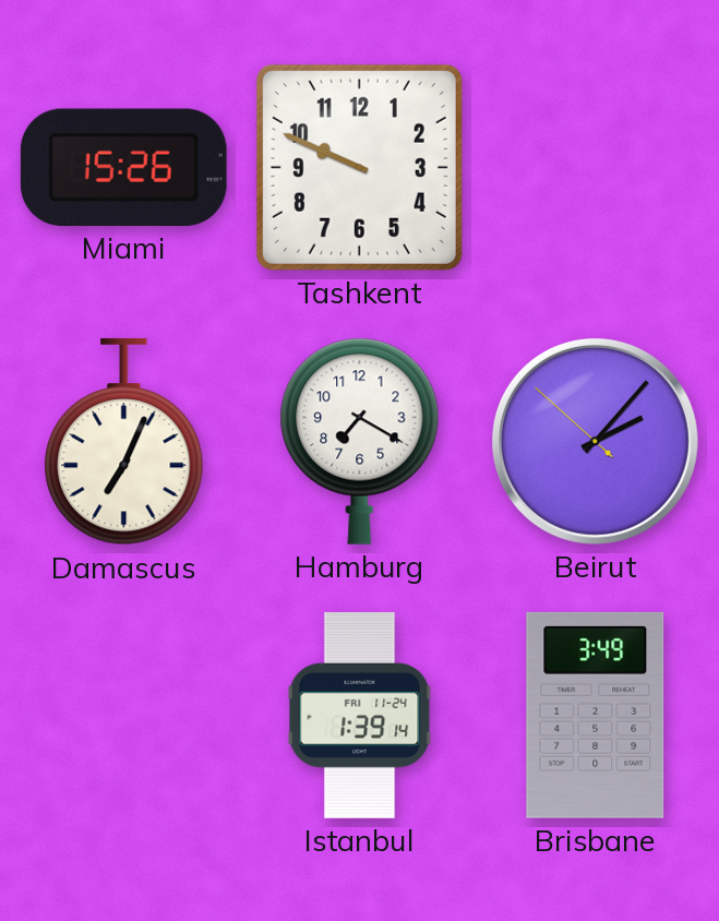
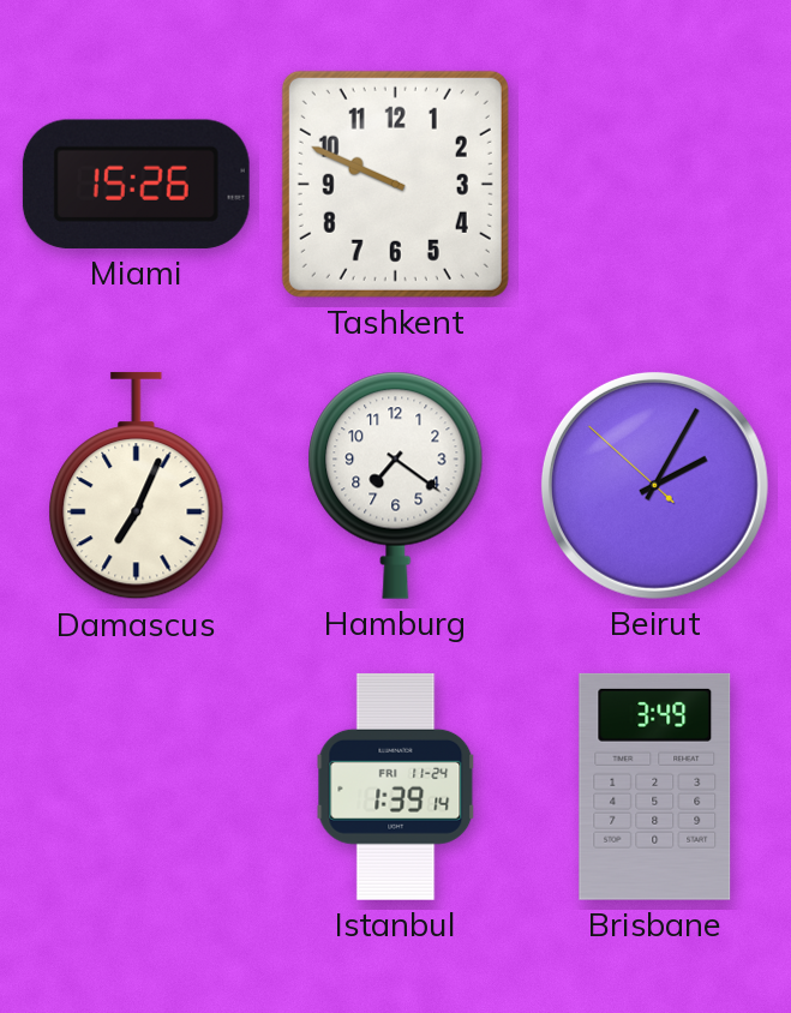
Hamburg: 7:20 -> 7:21 (396, 485)
Beirut: 2:06 -> 2:04 (654, 485)
